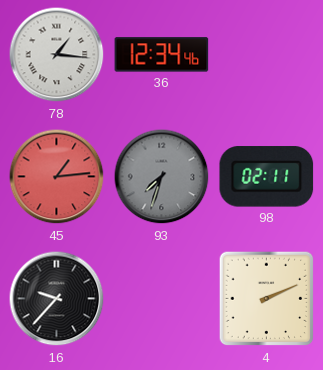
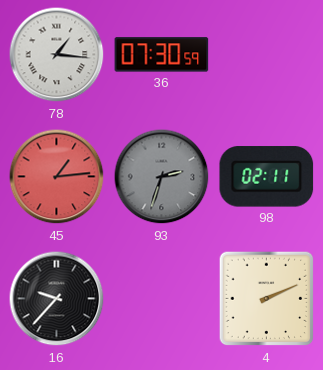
36: 12:34 -> 07:30 (162, 55)
93: 7:33 -> 2:33 (162, 177)
